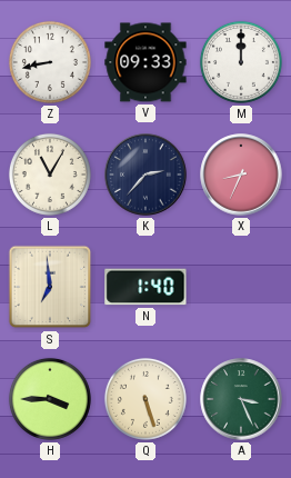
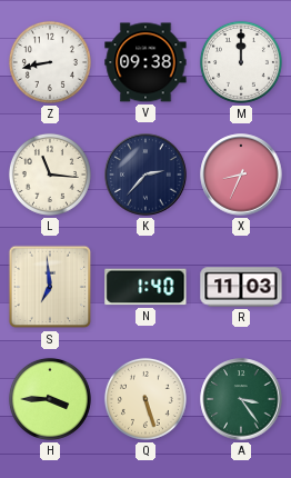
V: 09:33 -> 09:38 (145, 62)
L: 11:05 -> 11:16 (50, 175)
R: none -> 11:03 (241, 287)
A: 3:26 -> 3:24 (241, 399)
